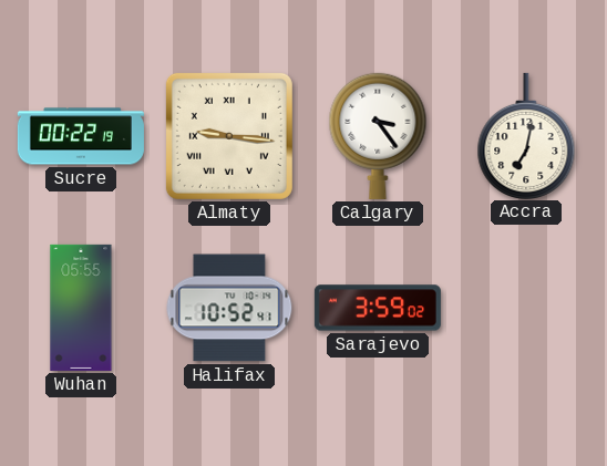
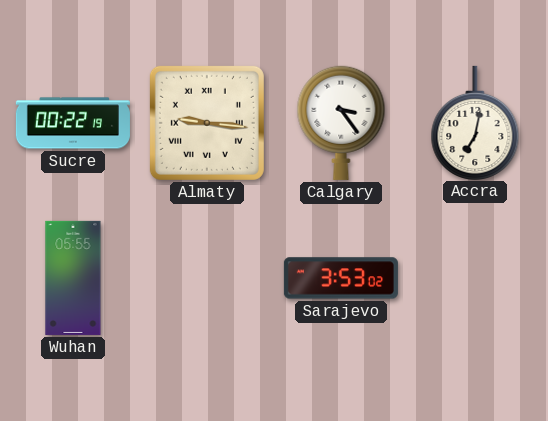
Halifax: 10:52 -> none (229, 308)
Sarajevo: 3:59 -> 3:53 (341, 278)
